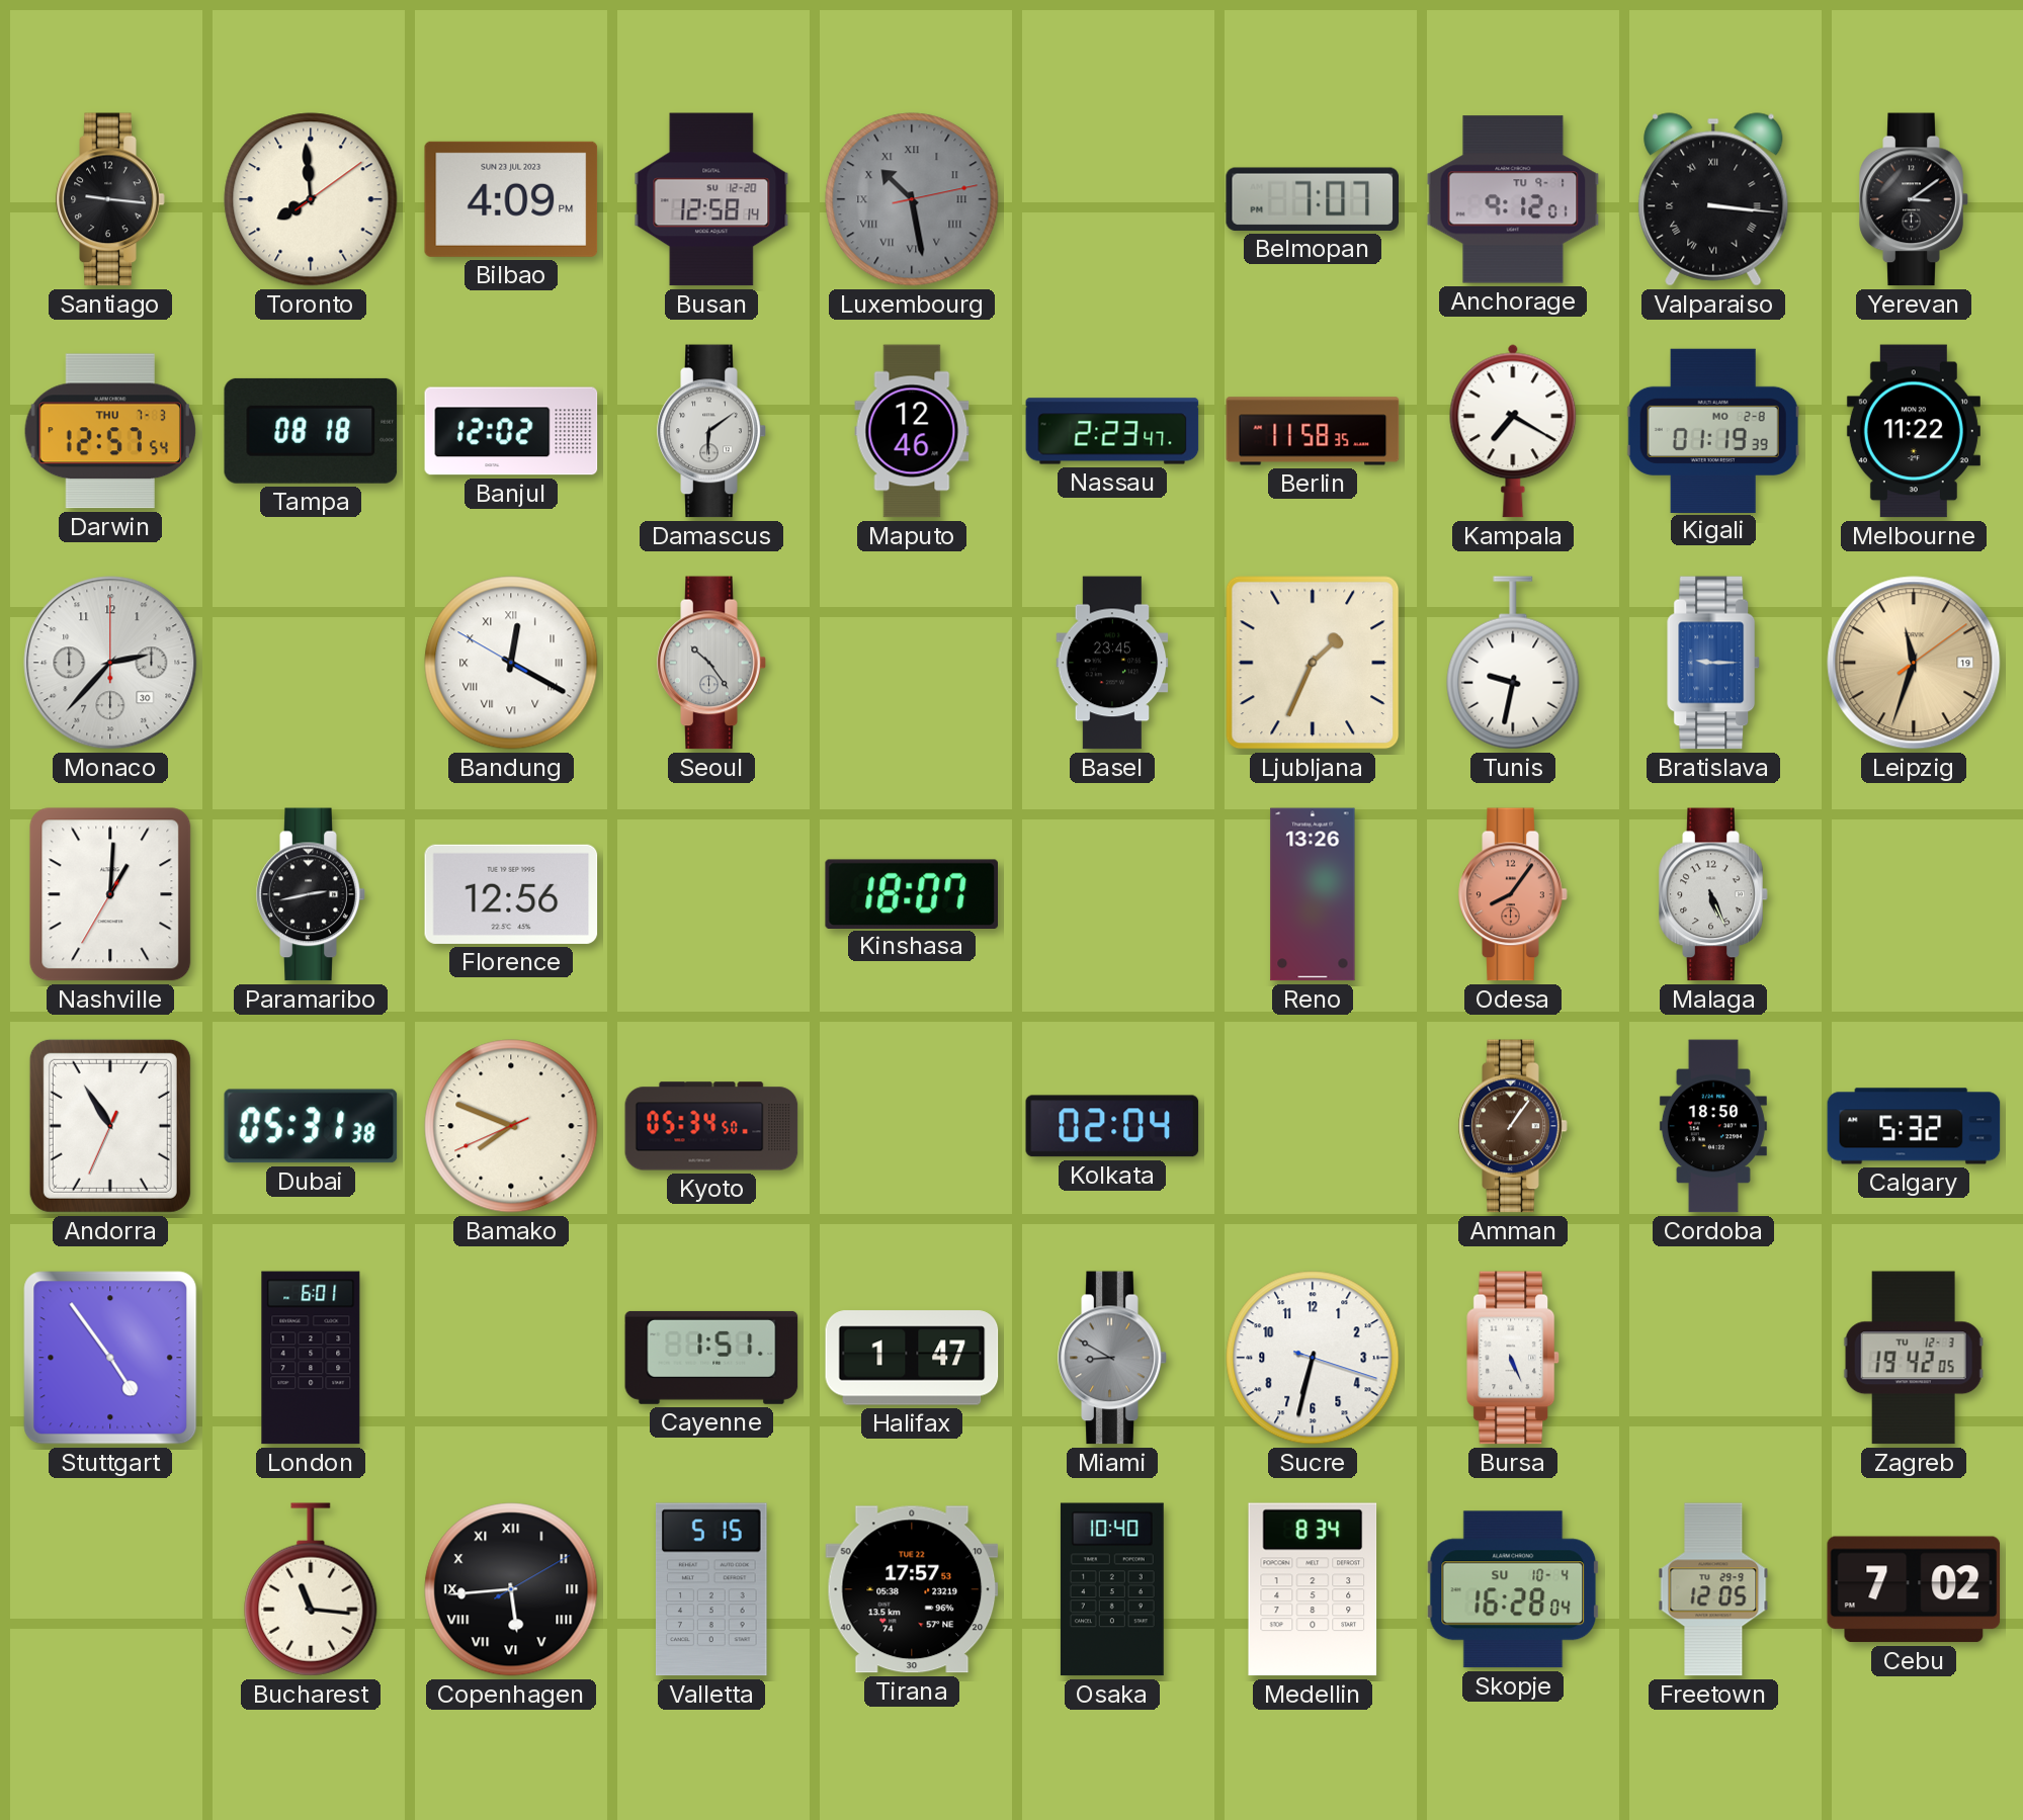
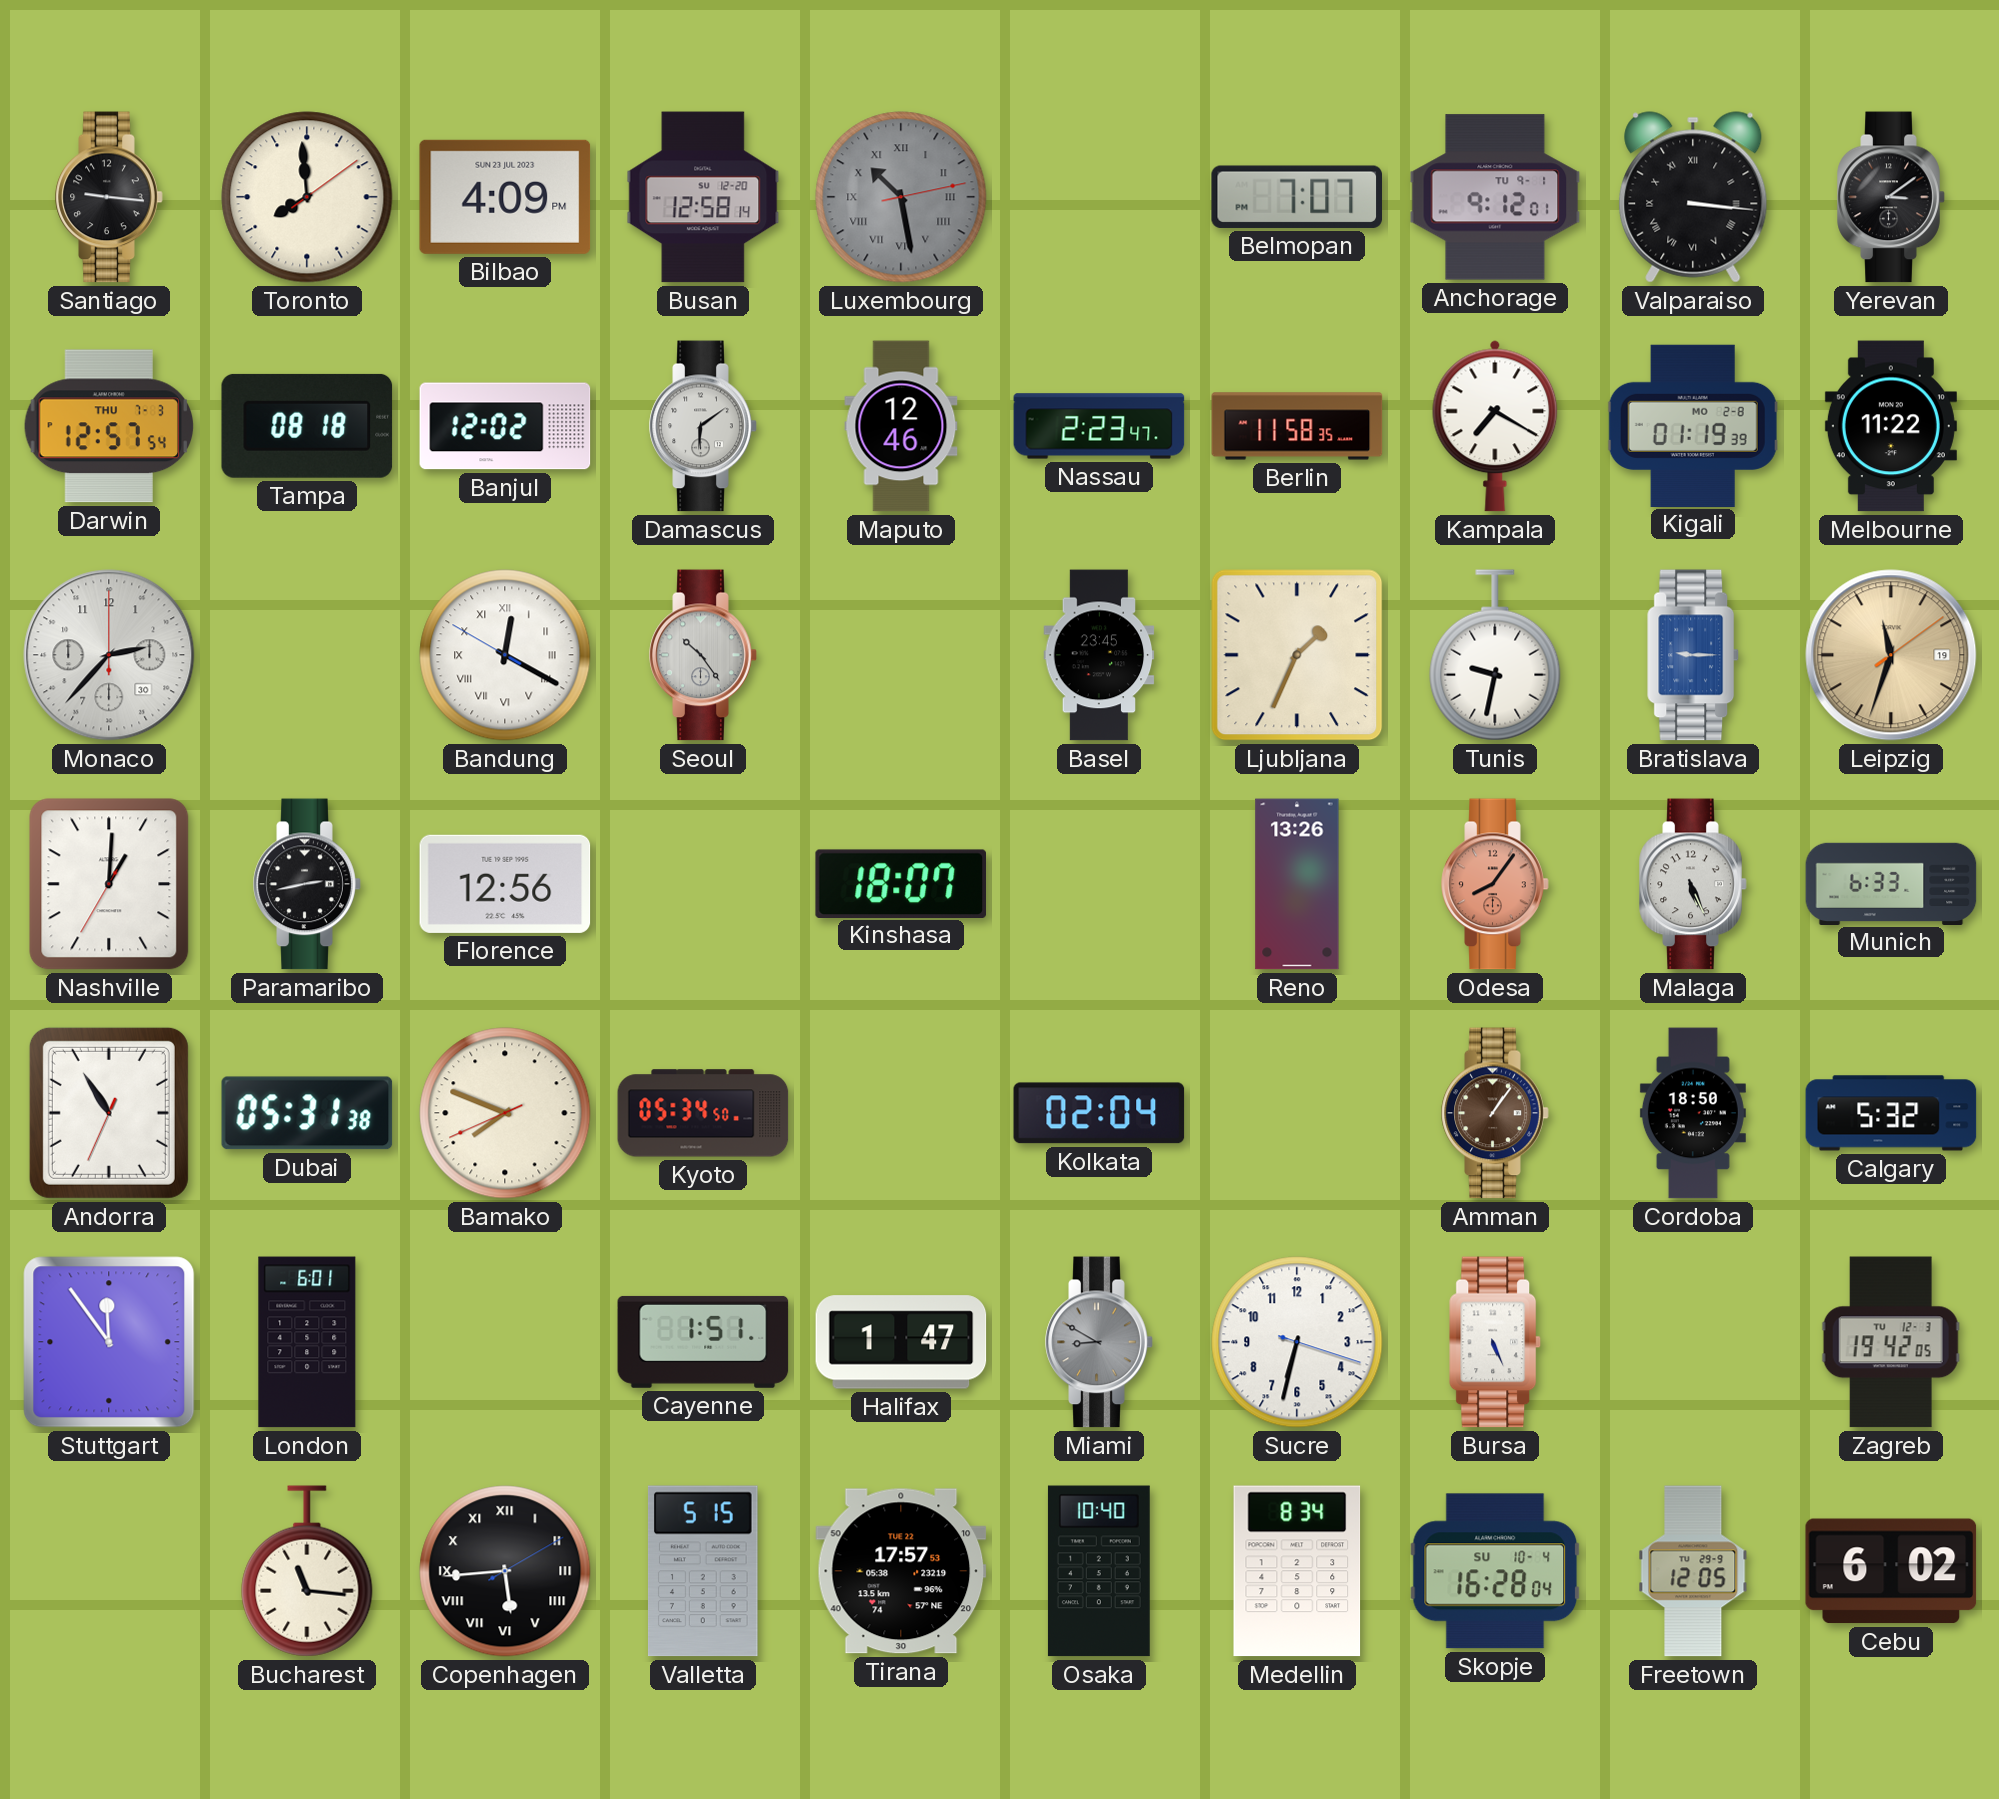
Munich: none -> 6:33 (1891, 883)
Stuttgart: 4:54 -> 11:54 (109, 1342)
Cebu: 7:02 -> 6:02 (1891, 1571)
